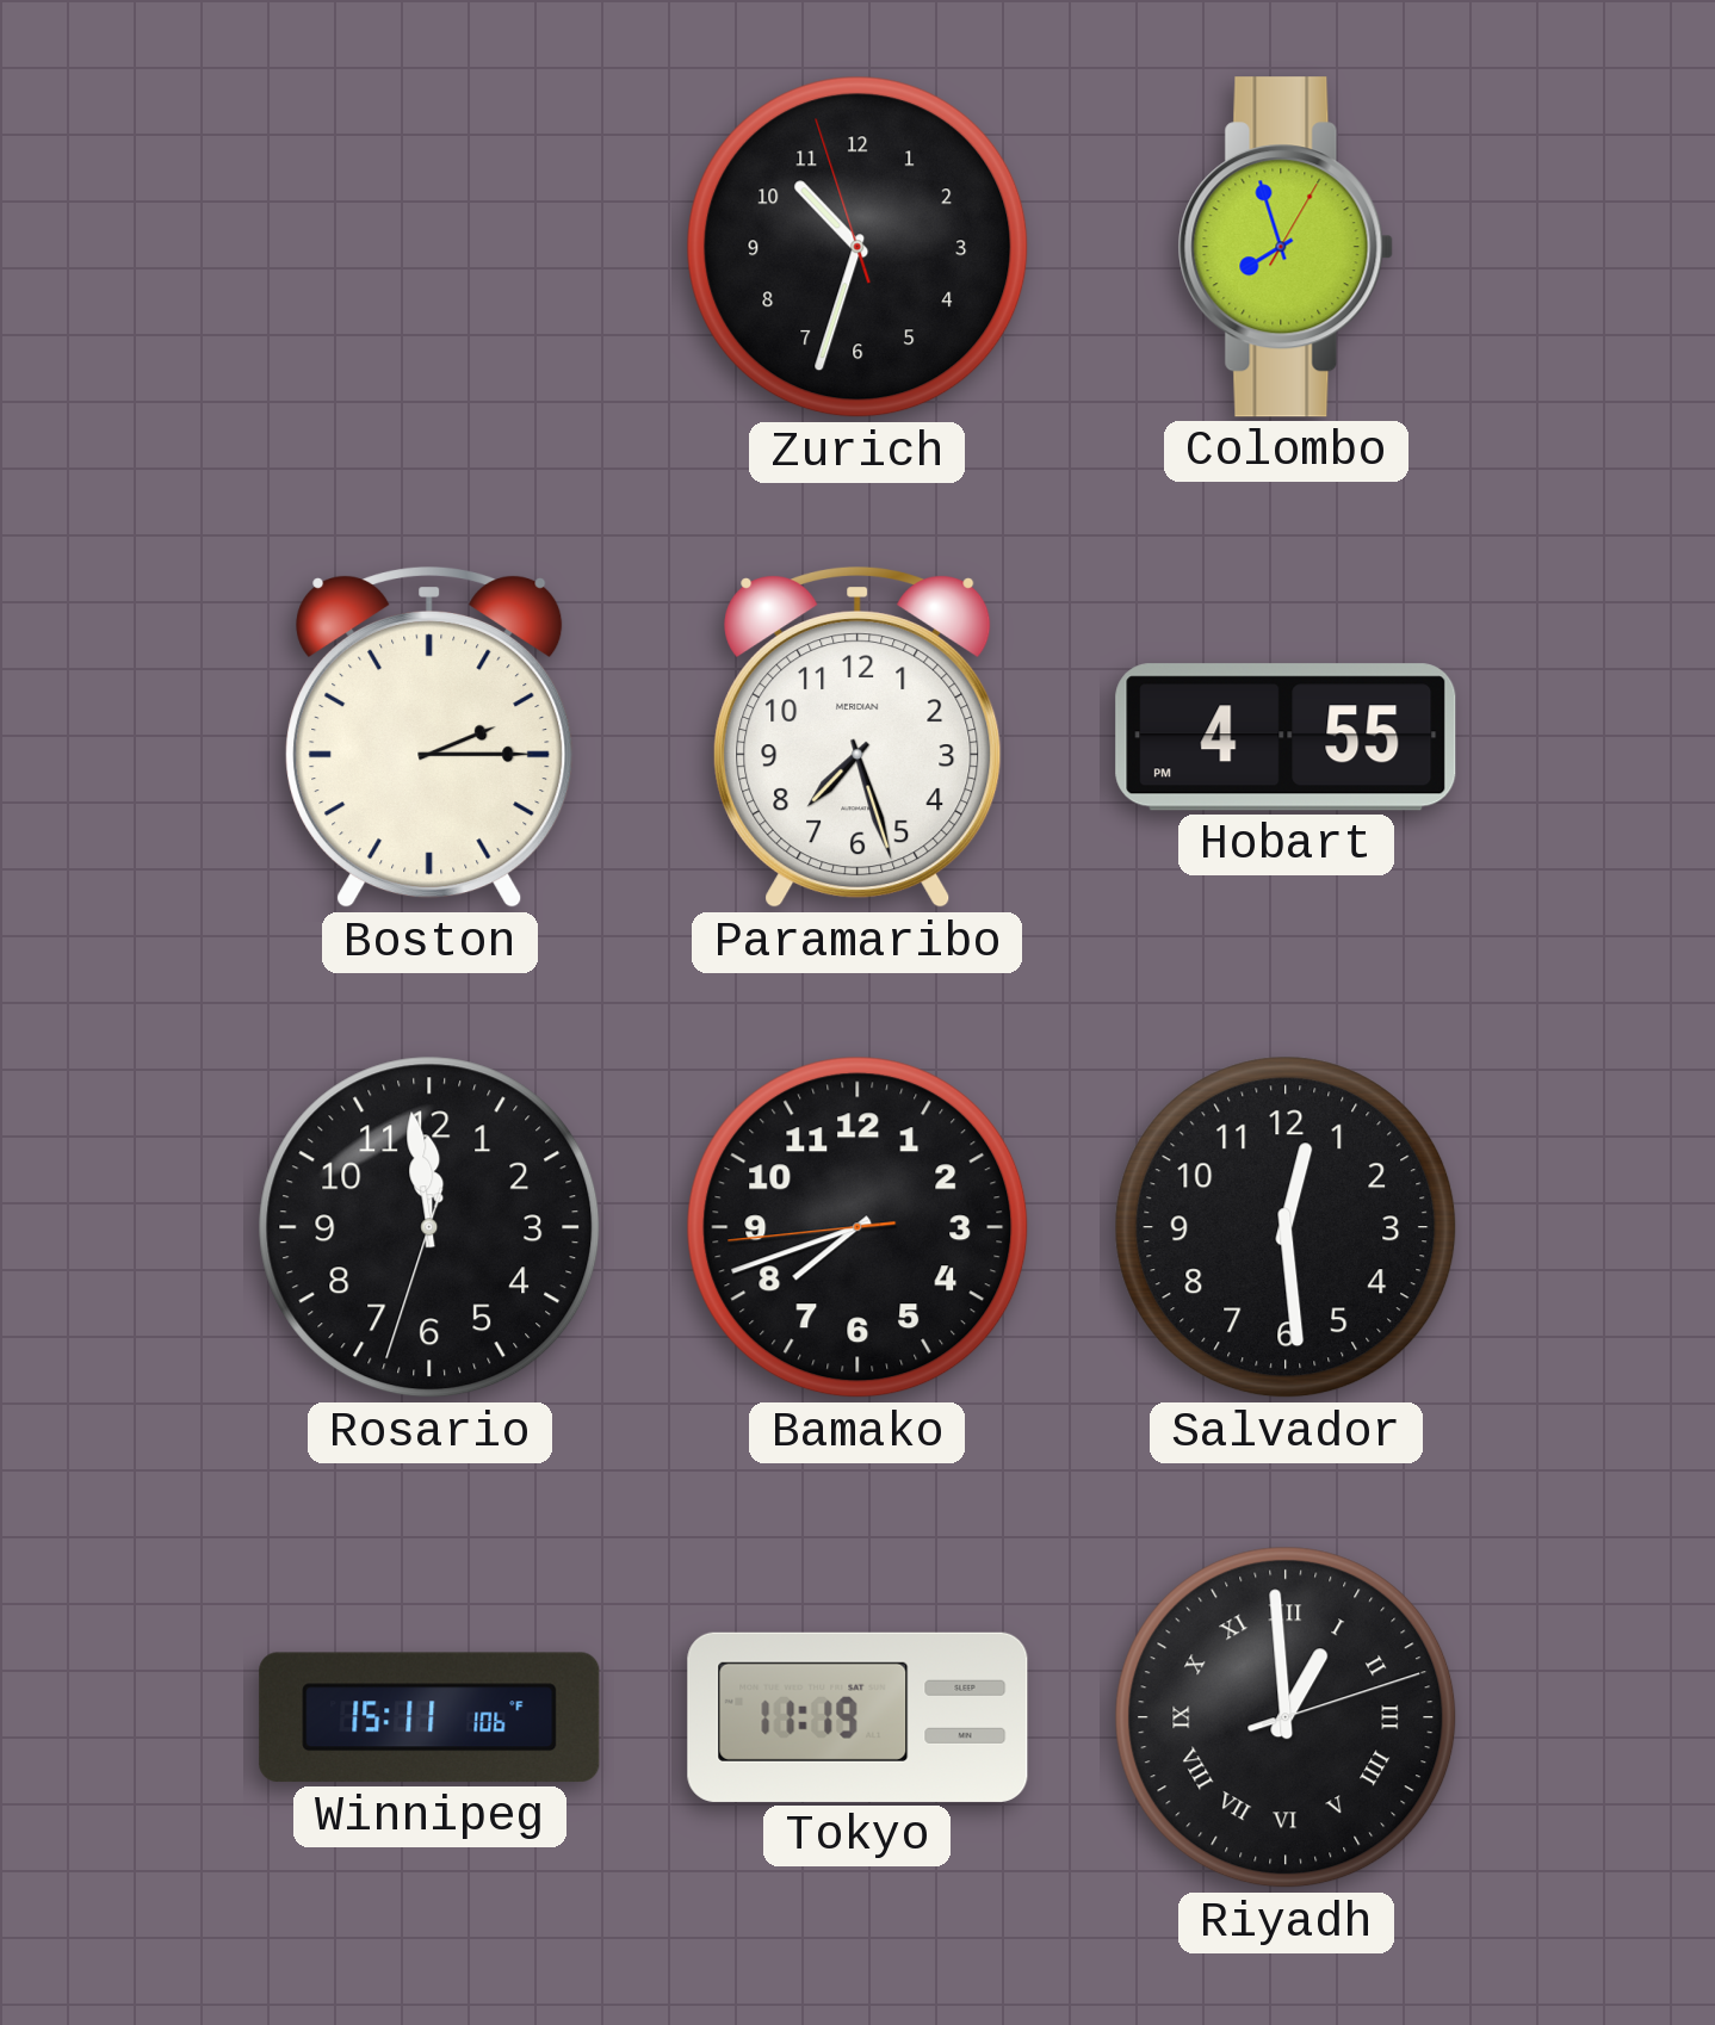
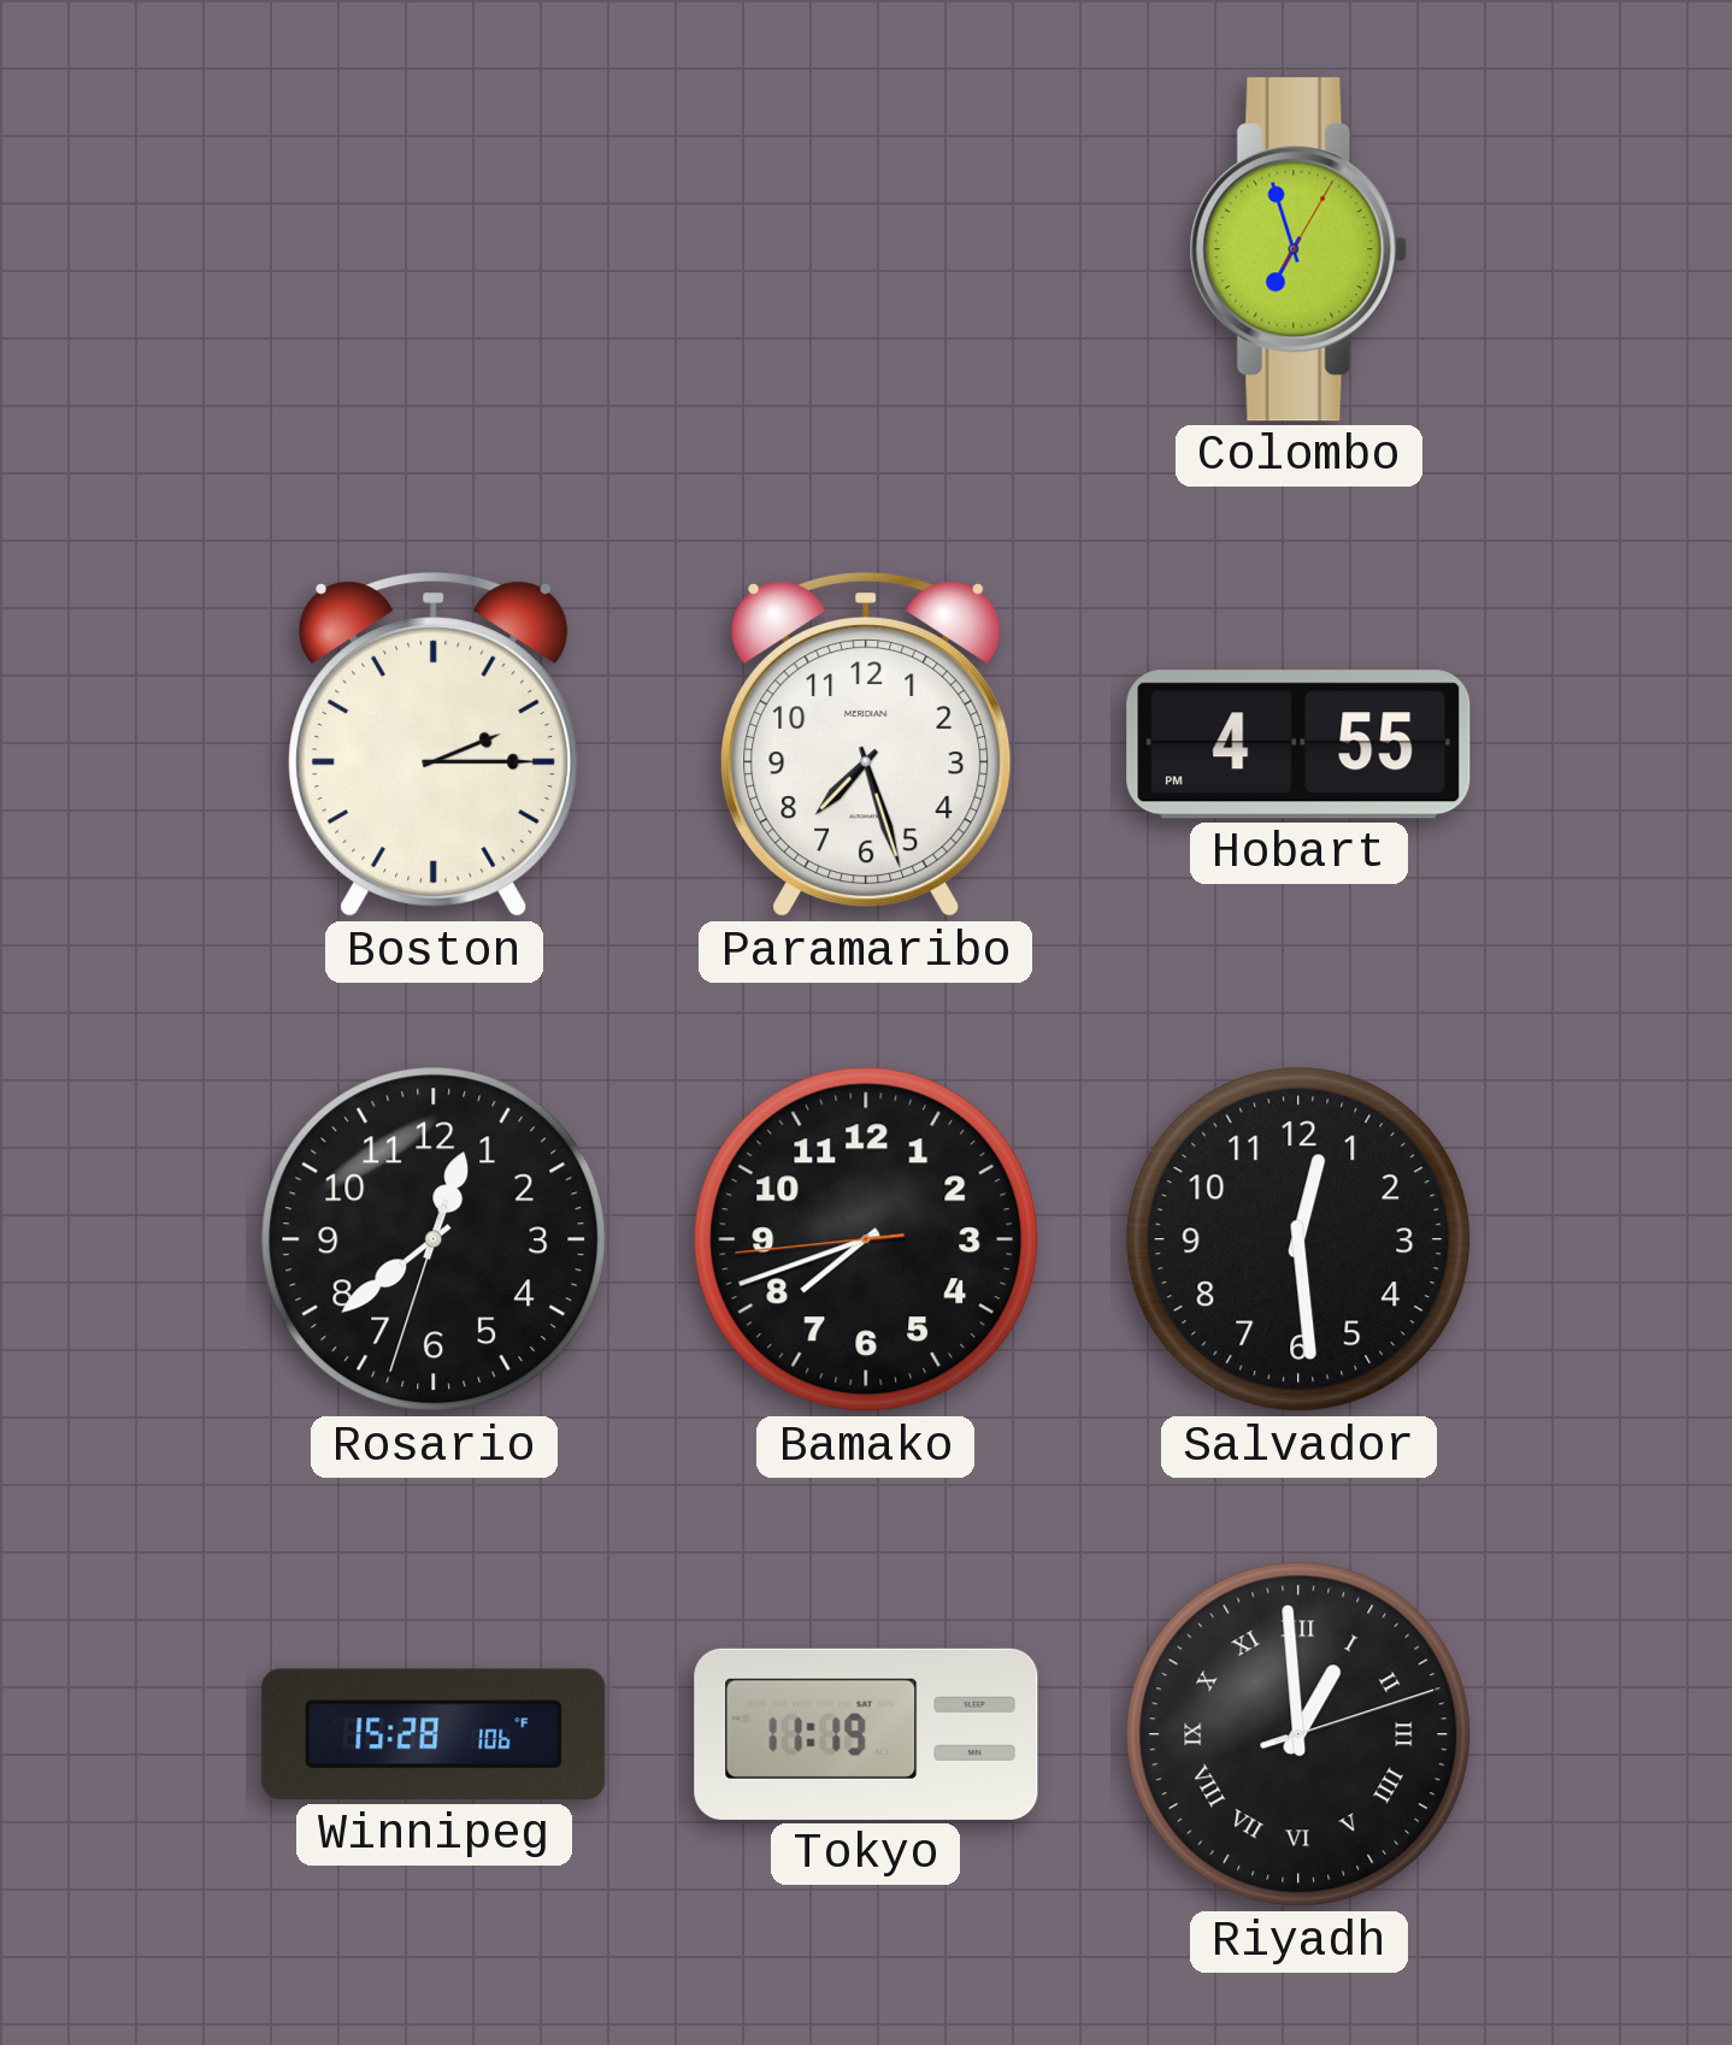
Zurich: 10:32 -> none (857, 247)
Colombo: 7:57 -> 6:57 (1298, 249)
Rosario: 11:58 -> 12:38 (434, 1239)
Winnipeg: 15:11 -> 15:28 (434, 1734)
